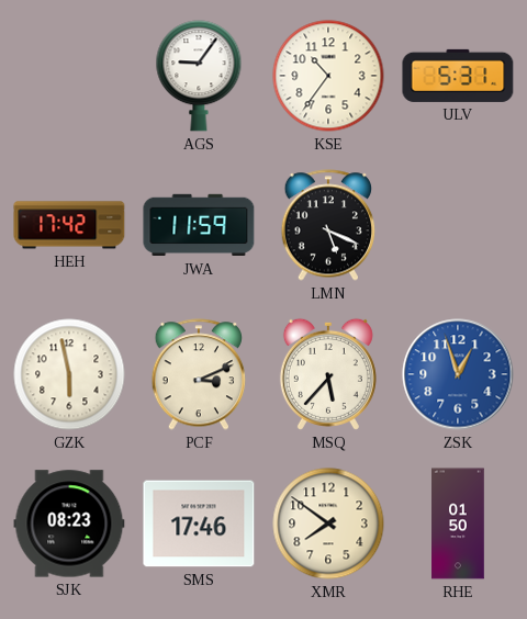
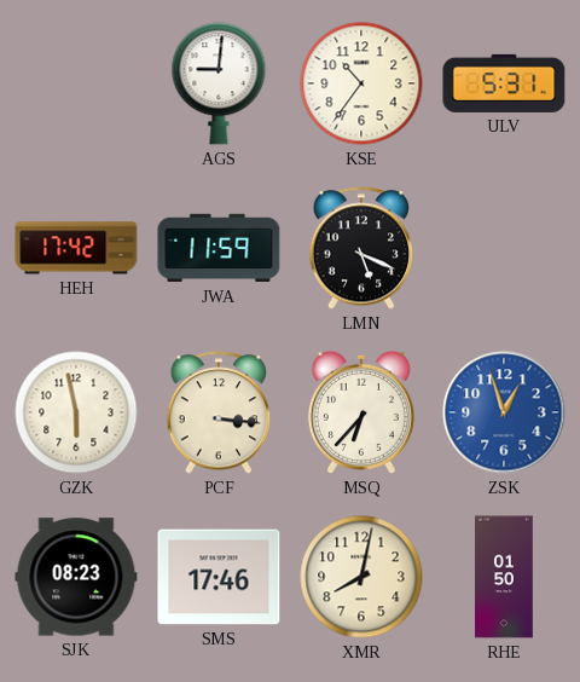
AGS: 9:06 -> 9:01 (219, 83)
PCF: 3:11 -> 3:16 (219, 412)
MSQ: 5:37 -> 6:37 (361, 412)
XMR: 7:51 -> 8:02 (361, 577)
